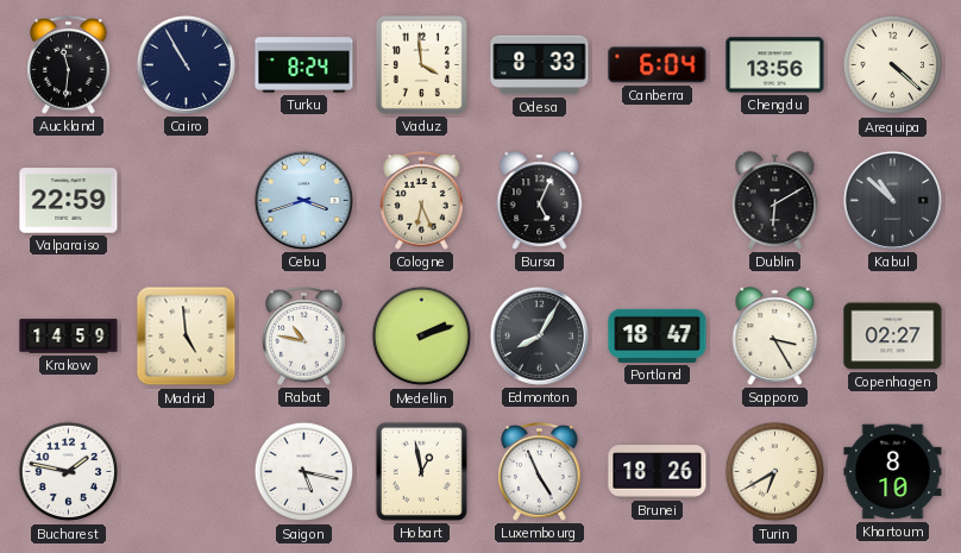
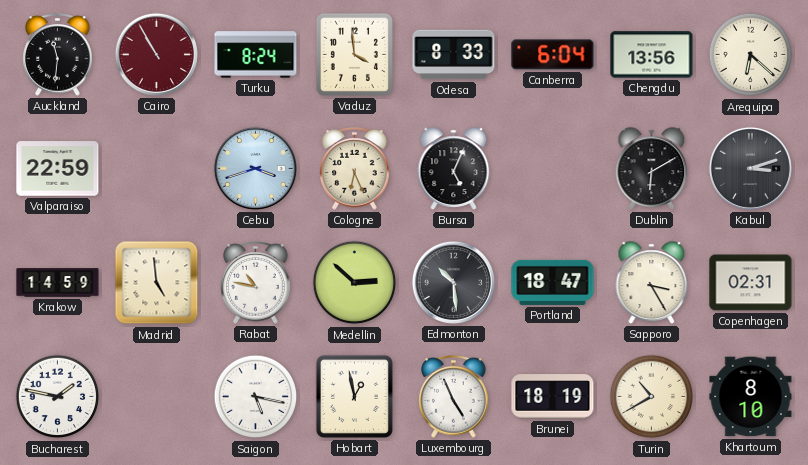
Cairo dial: navy -> burgundy (156, 54)
Arequipa: 4:22 -> 6:22 (751, 55)
Kabul: 10:52 -> 3:12 (750, 168)
Medellin: 2:12 -> 2:52 (355, 283)
Edmonton: 8:05 -> 10:29 (453, 282)
Copenhagen: 02:27 -> 02:31 (751, 283)
Brunei: 18:26 -> 18:19 (553, 397)
Turin: 6:40 -> 10:40 (652, 397)
